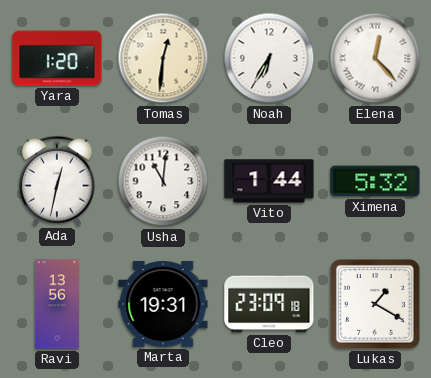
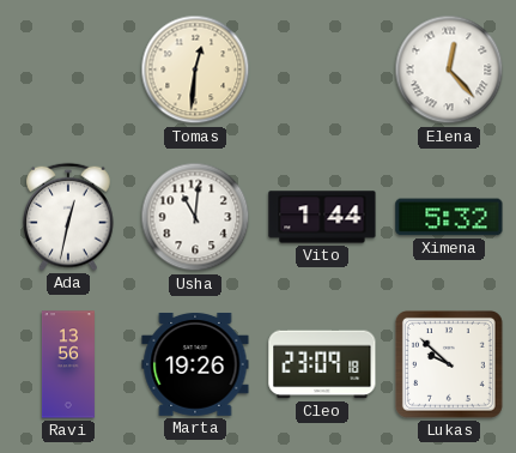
Yara: 1:20 -> none (57, 58)
Noah: 6:35 -> none (269, 58)
Marta: 19:31 -> 19:26 (195, 364)
Lukas: 1:20 -> 9:52 (449, 364)
